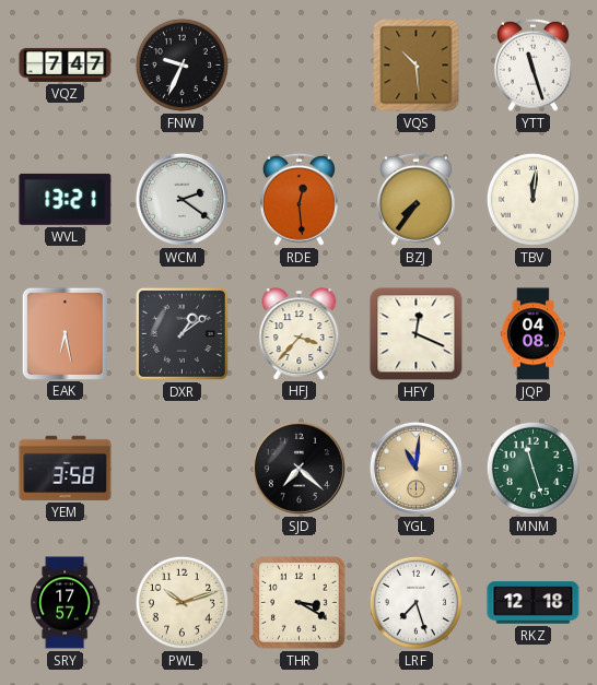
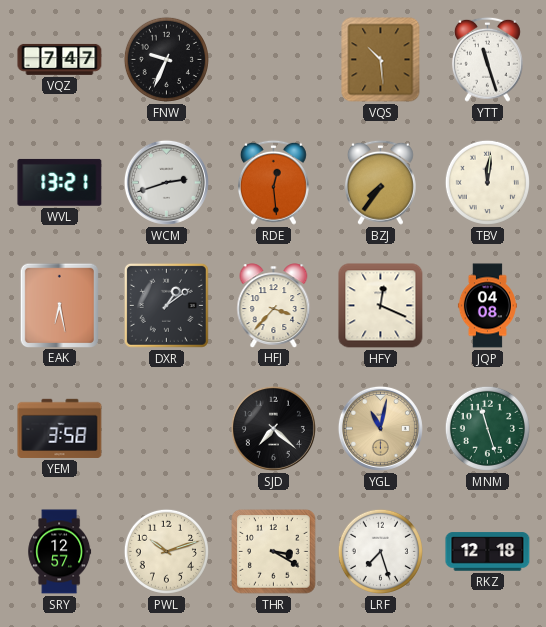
WCM: 2:21 -> 2:42 (166, 182)
YGL: 11:01 -> 11:02 (380, 428)
SRY: 17:57 -> 12:57 (60, 552)
